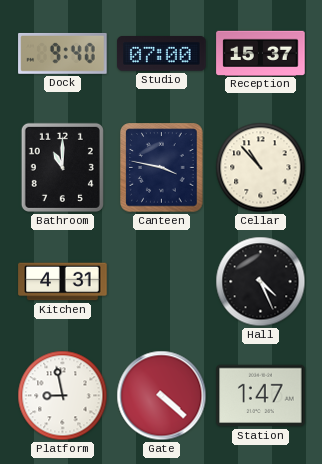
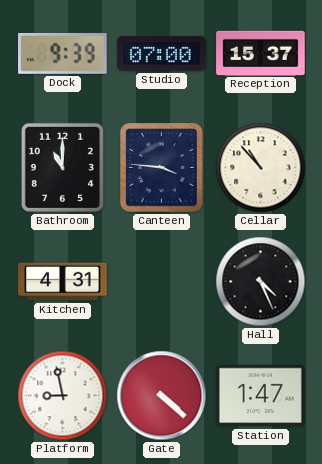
Dock: 9:40 -> 9:39 (63, 53)
Canteen: 3:47 -> 3:46 (162, 168)
